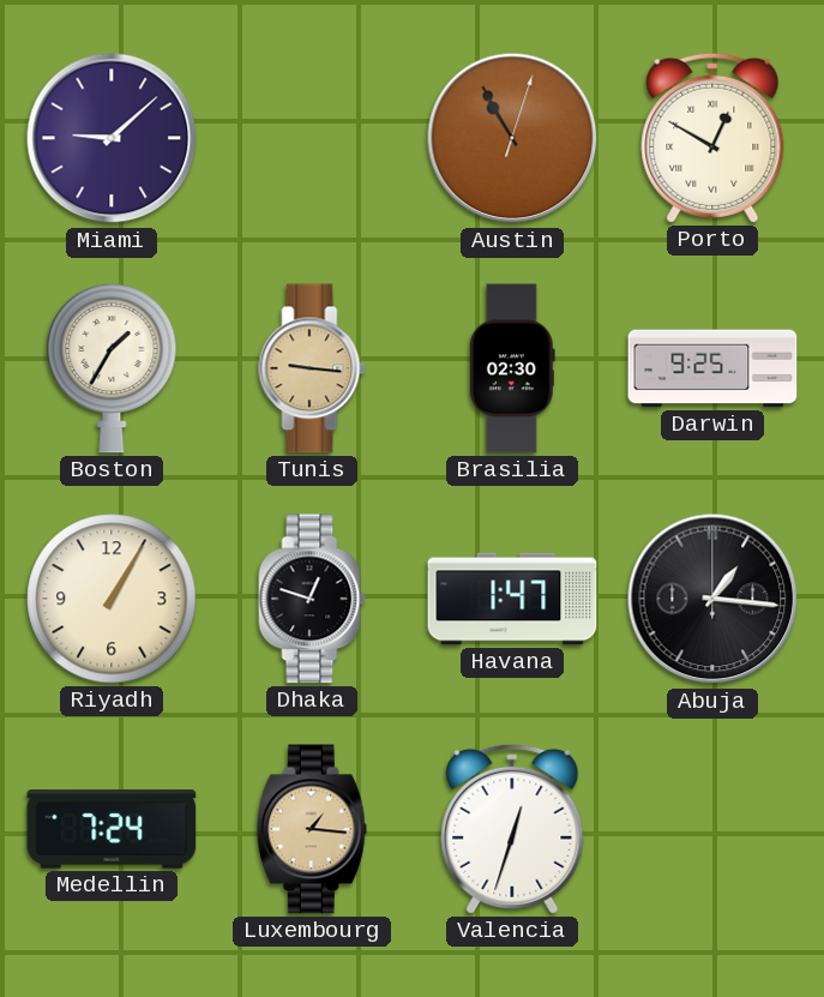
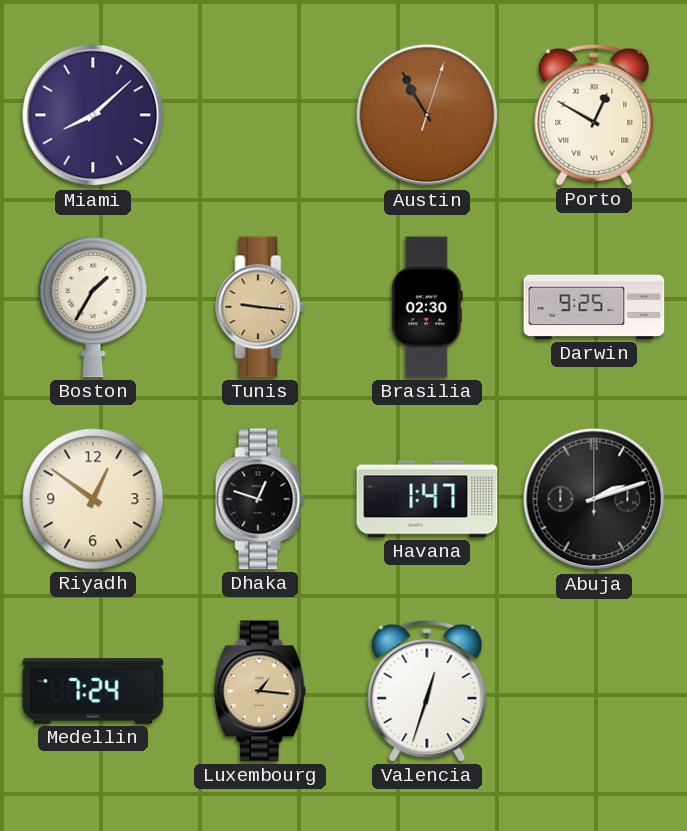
Miami: 9:08 -> 8:08 (93, 115)
Riyadh: 1:05 -> 12:51 (93, 499)
Abuja: 1:16 -> 2:12 (594, 499)
